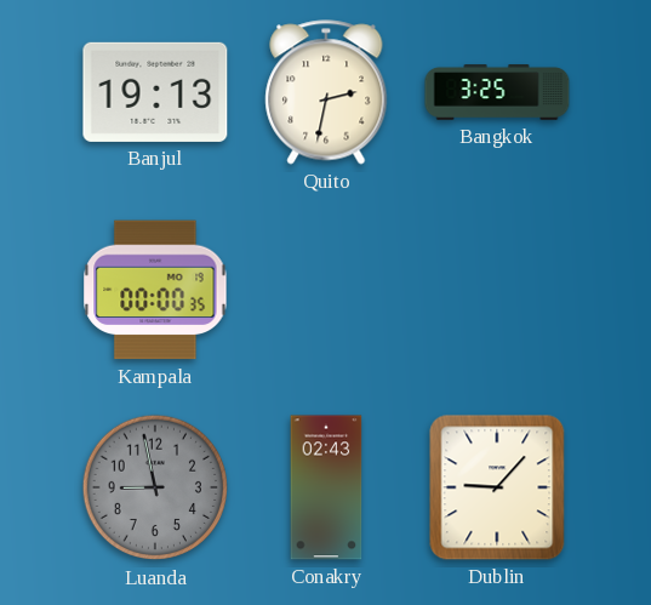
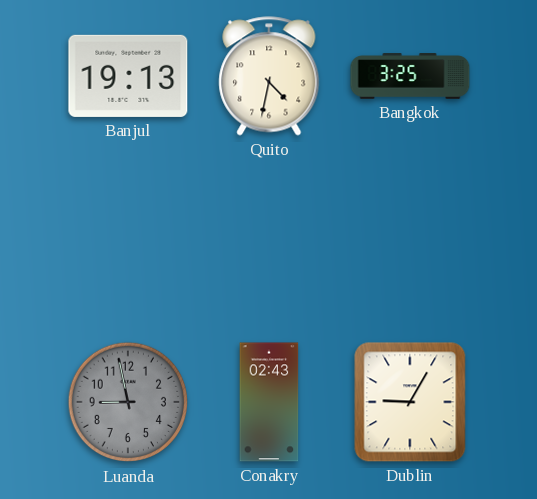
Quito: 2:32 -> 4:32 (269, 76)
Kampala: 00:00 -> none (155, 290)
Dublin: 9:07 -> 9:05 (410, 402)
